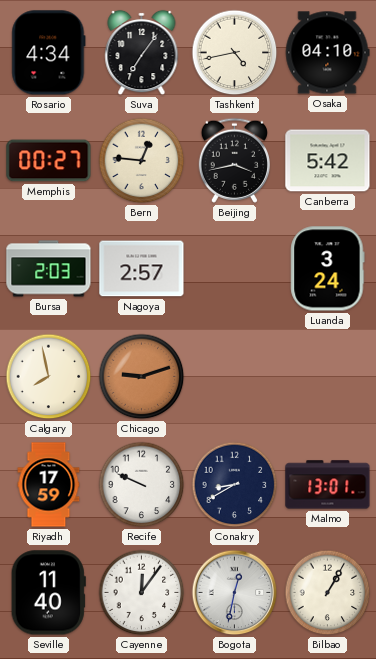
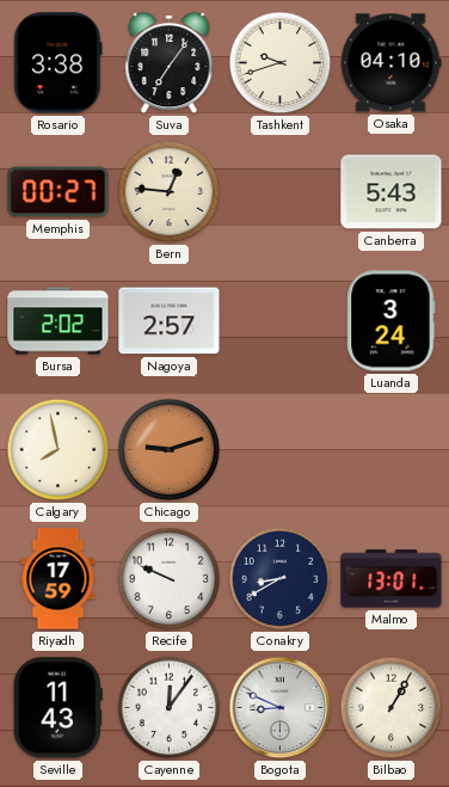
Rosario: 4:34 -> 3:38 (59, 63)
Tashkent: 4:43 -> 9:42 (281, 63)
Beijing: 3:43 -> none (234, 160)
Canberra: 5:42 -> 5:43 (392, 192)
Bursa: 2:03 -> 2:02 (59, 321)
Seville: 11:40 -> 11:43 (57, 708)
Bogota: 12:32 -> 8:49 (281, 708)
